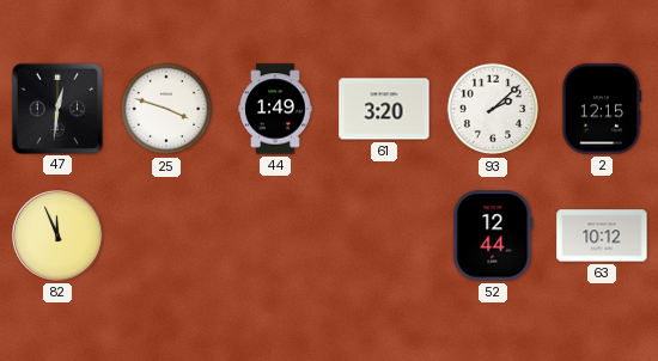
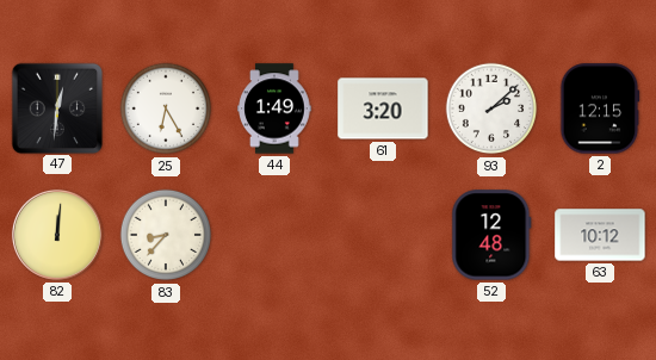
25: 3:48 -> 6:25 (166, 108)
82: 11:56 -> 12:01 (57, 235)
83: none -> 8:37 (166, 235)
52: 12:44 -> 12:48 (491, 235)
